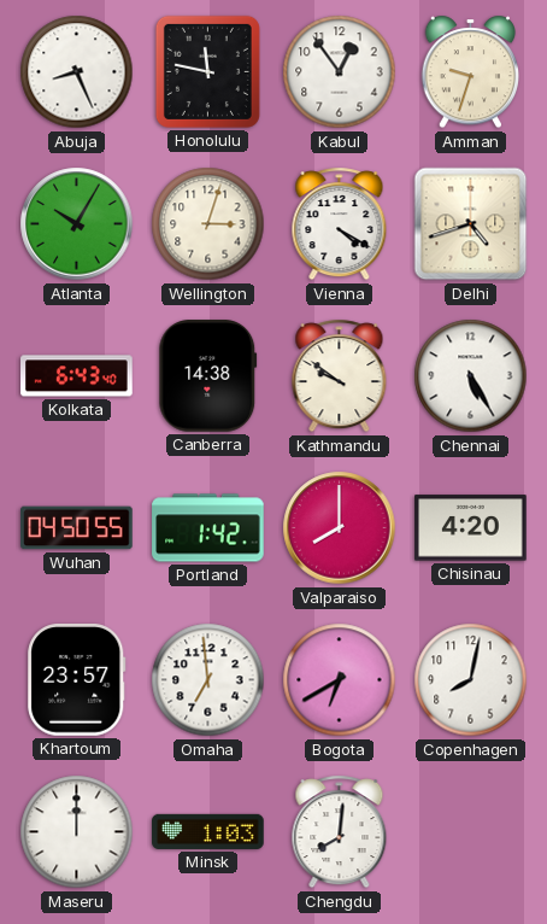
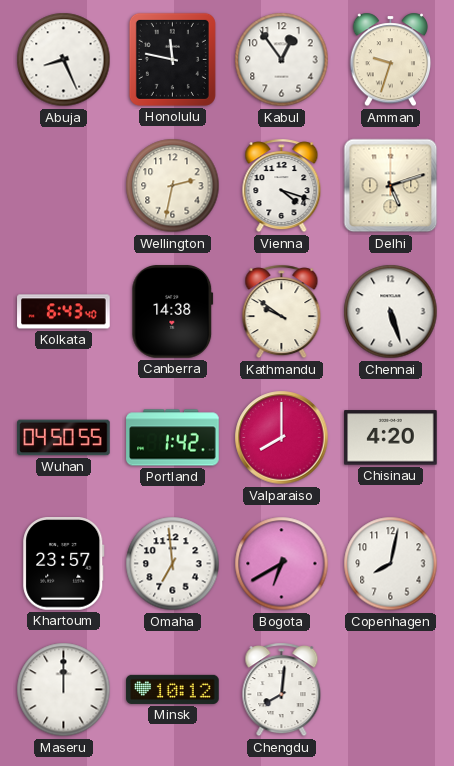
Atlanta: 10:05 -> none (77, 224)
Wellington: 3:03 -> 2:32 (173, 186)
Vienna: 4:20 -> 4:18 (282, 186)
Delhi: 4:42 -> 5:12 (391, 186)
Chennai: 5:25 -> 5:27 (391, 312)
Minsk: 1:03 -> 10:12 (173, 689)
